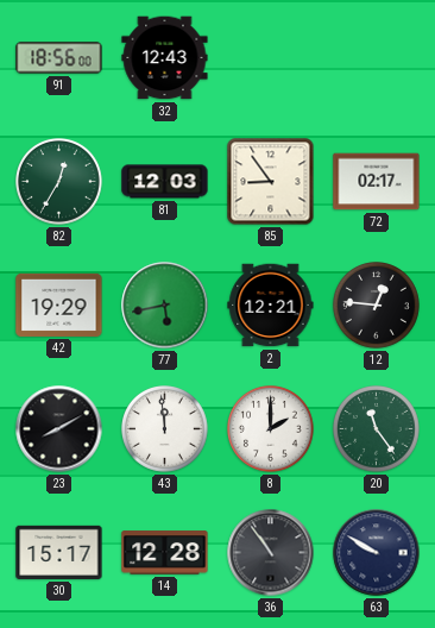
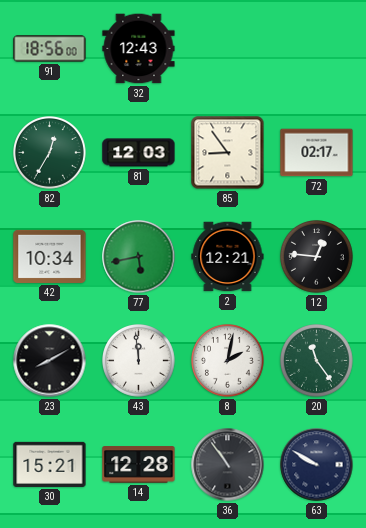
42: 19:29 -> 10:34 (50, 256)
8: 2:00 -> 2:02 (228, 361)
30: 15:17 -> 15:21 (50, 464)
